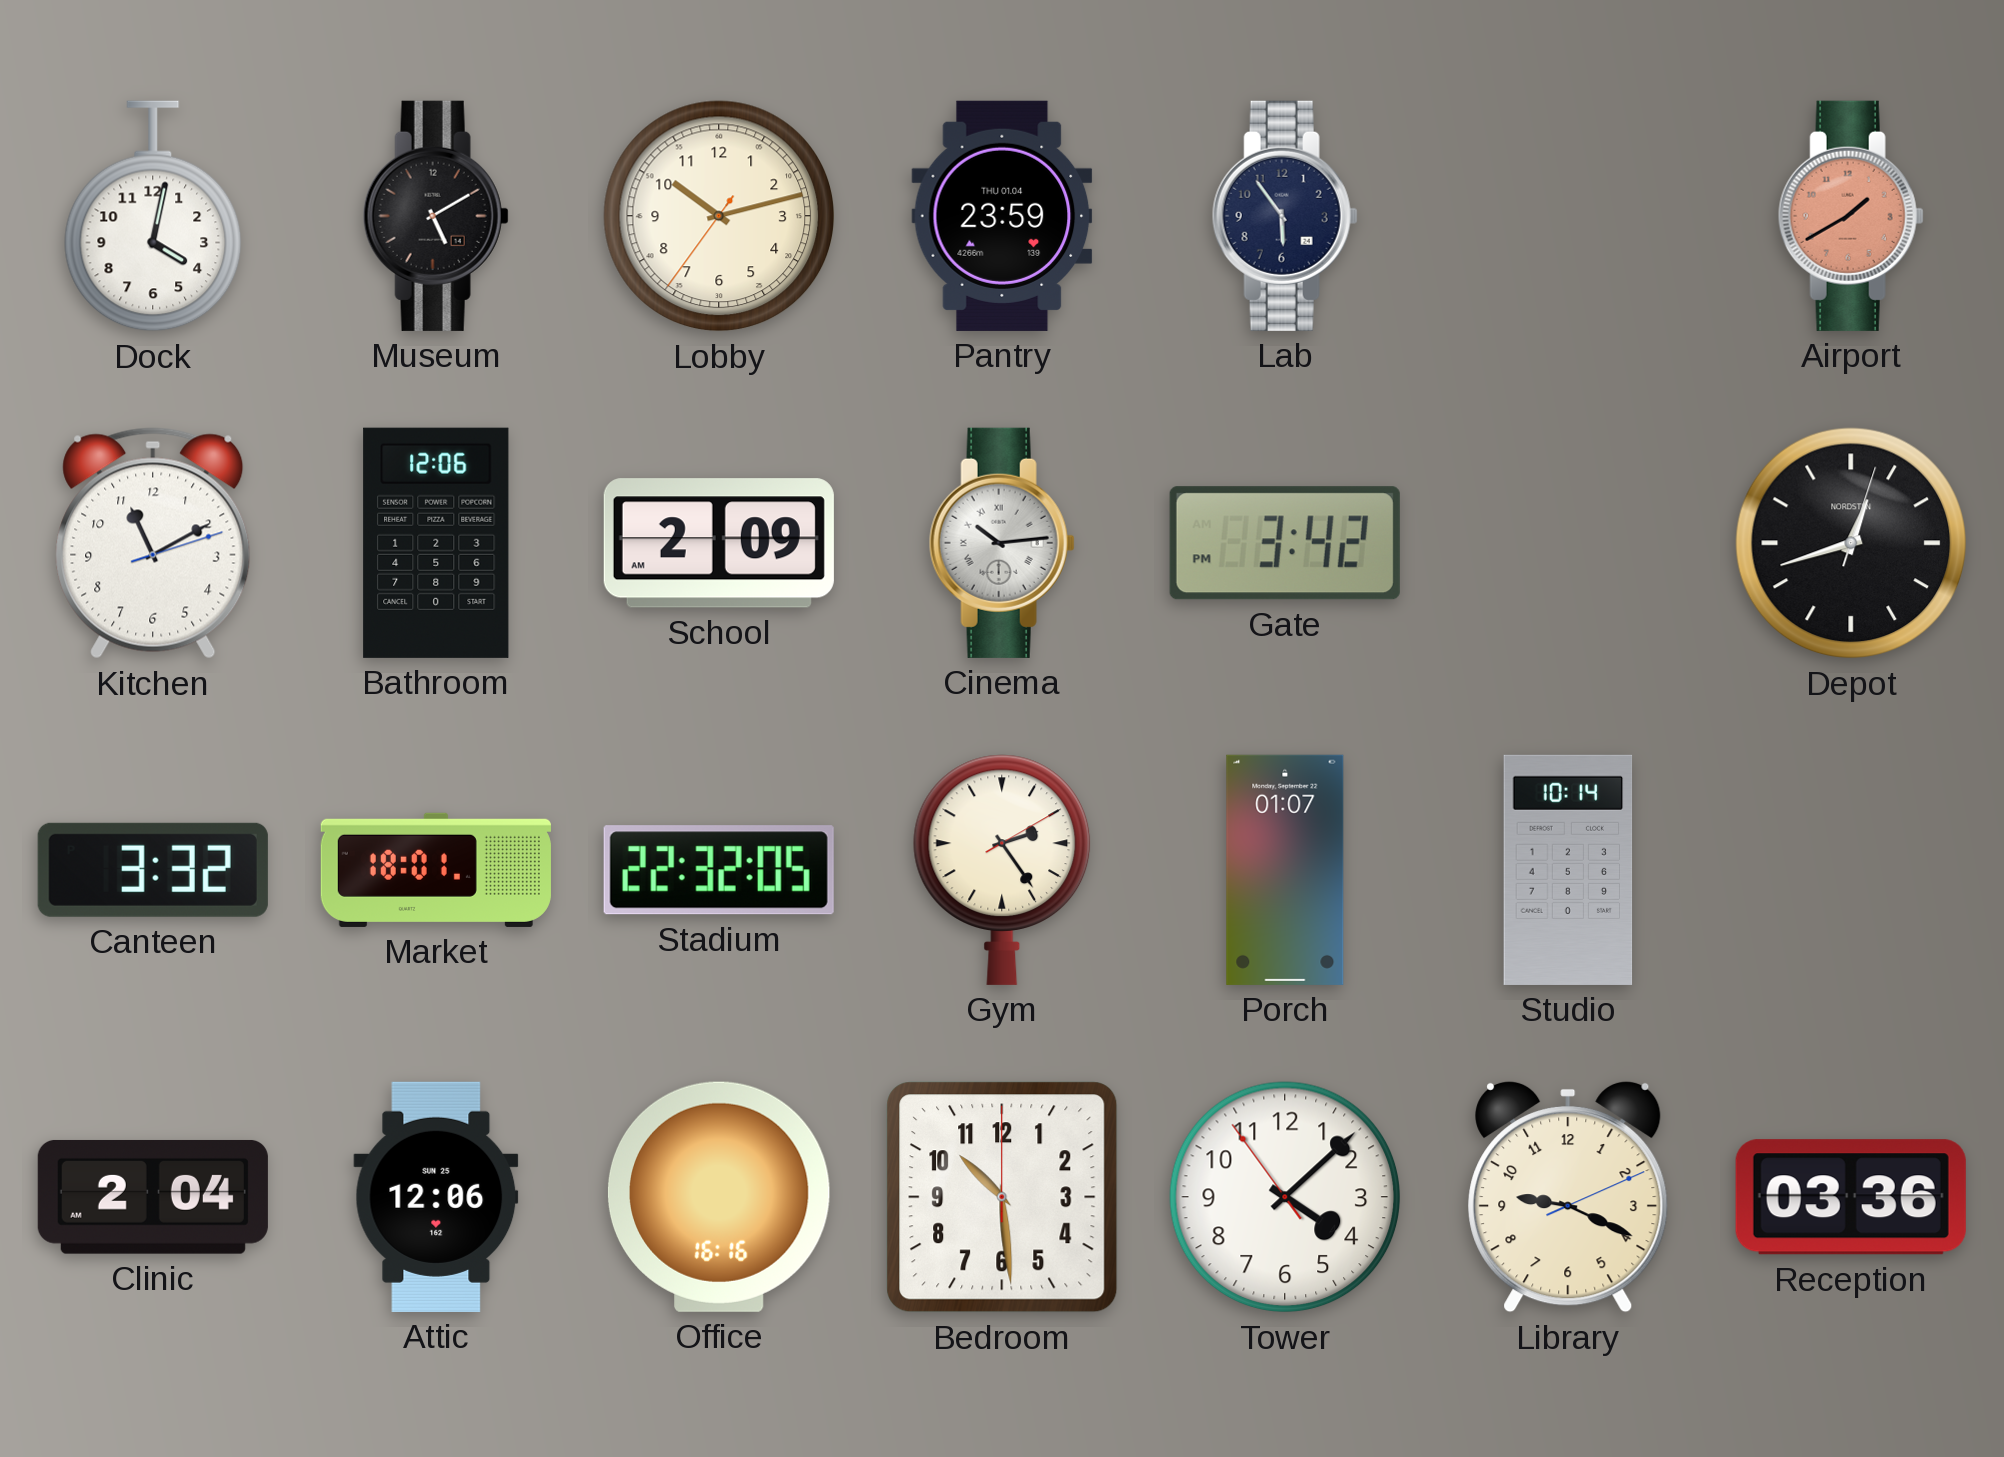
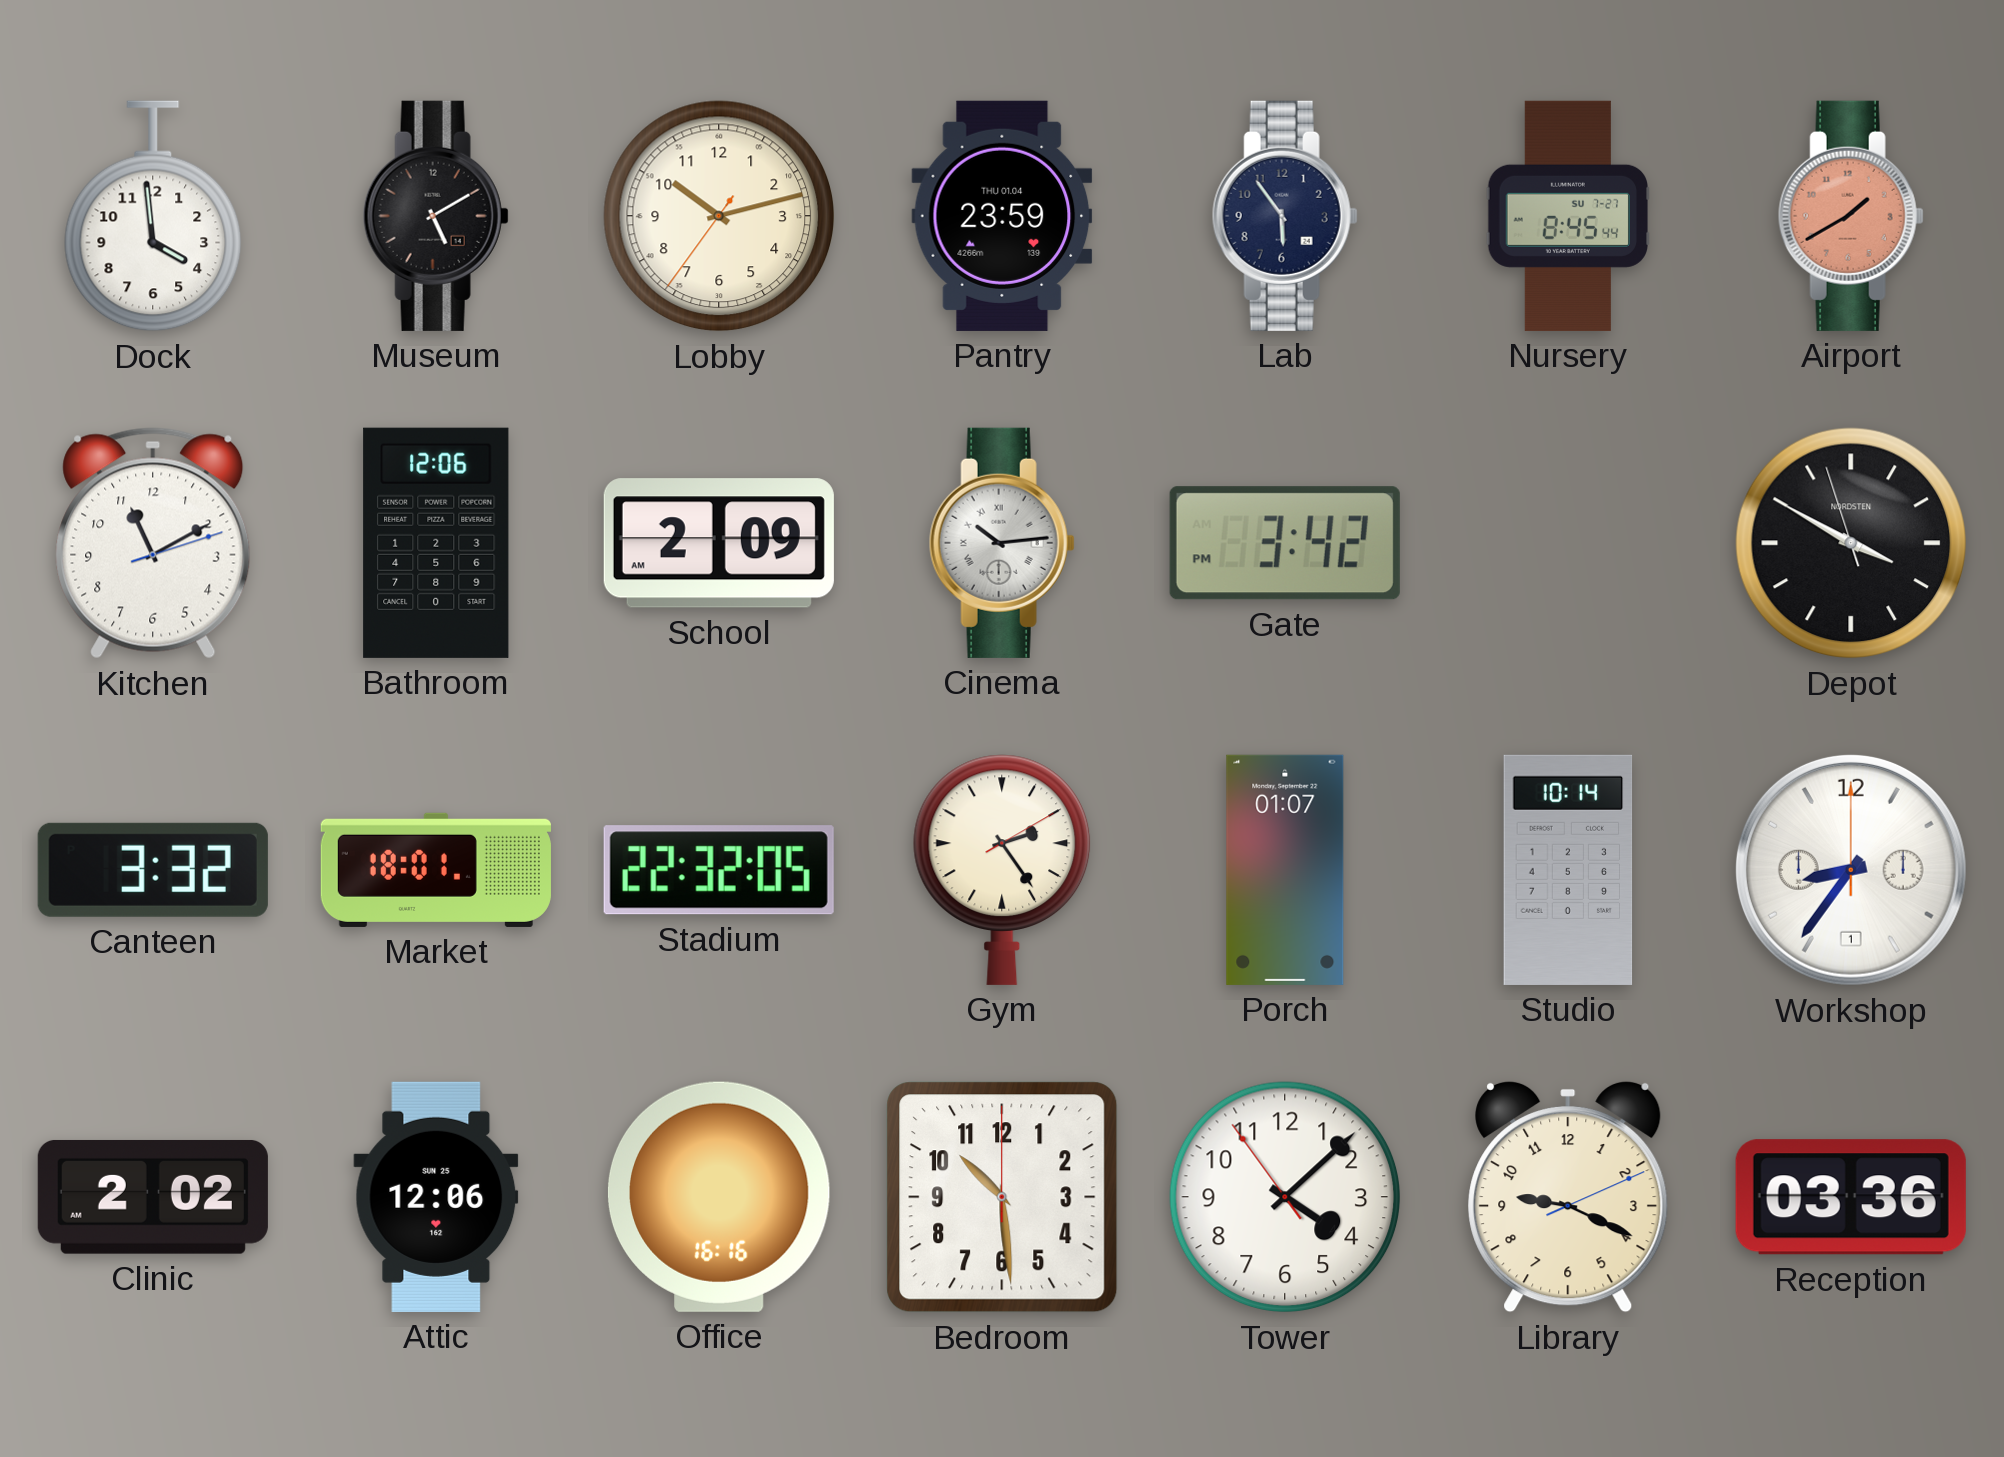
Dock: 4:02 -> 3:59 (153, 216)
Nursery: none -> 8:45 (1567, 216)
Depot: 12:42 -> 3:49 (1851, 543)
Workshop: none -> 8:36 (1851, 870)
Clinic: 2:04 -> 2:02 (153, 1197)
